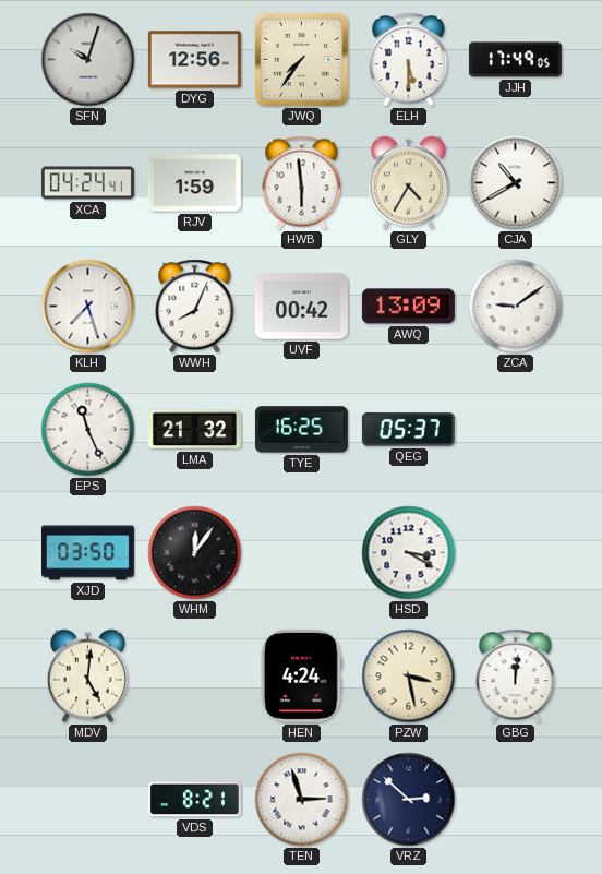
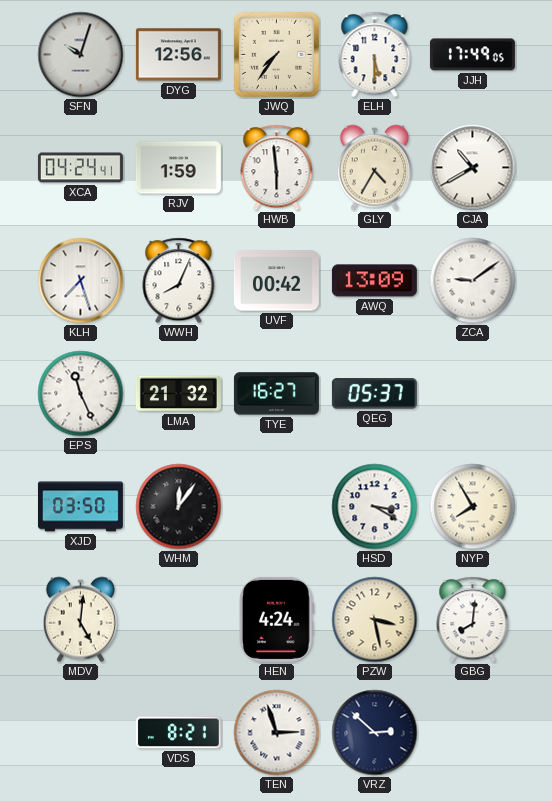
TYE: 16:25 -> 16:27 (276, 394)
NYP: none -> 7:55 (473, 507)
GBG: 12:01 -> 8:01 (473, 620)
